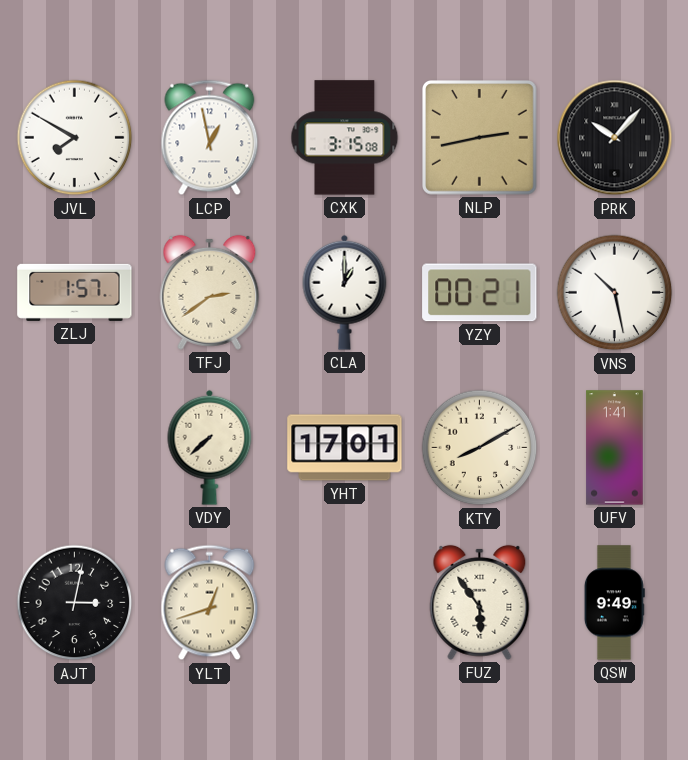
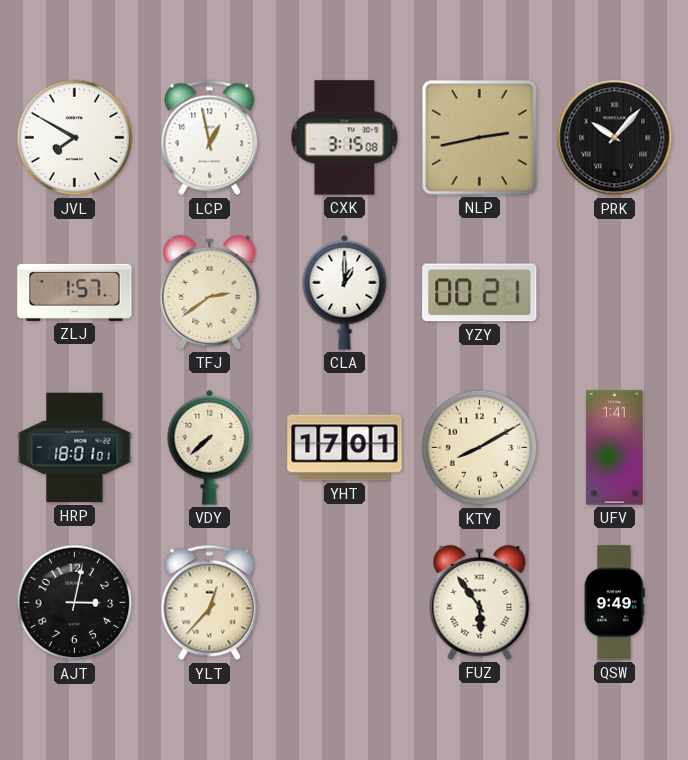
VNS: 10:28 -> none (615, 293)
HRP: none -> 18:01 (75, 448)
YLT: 12:42 -> 12:37 (210, 603)
